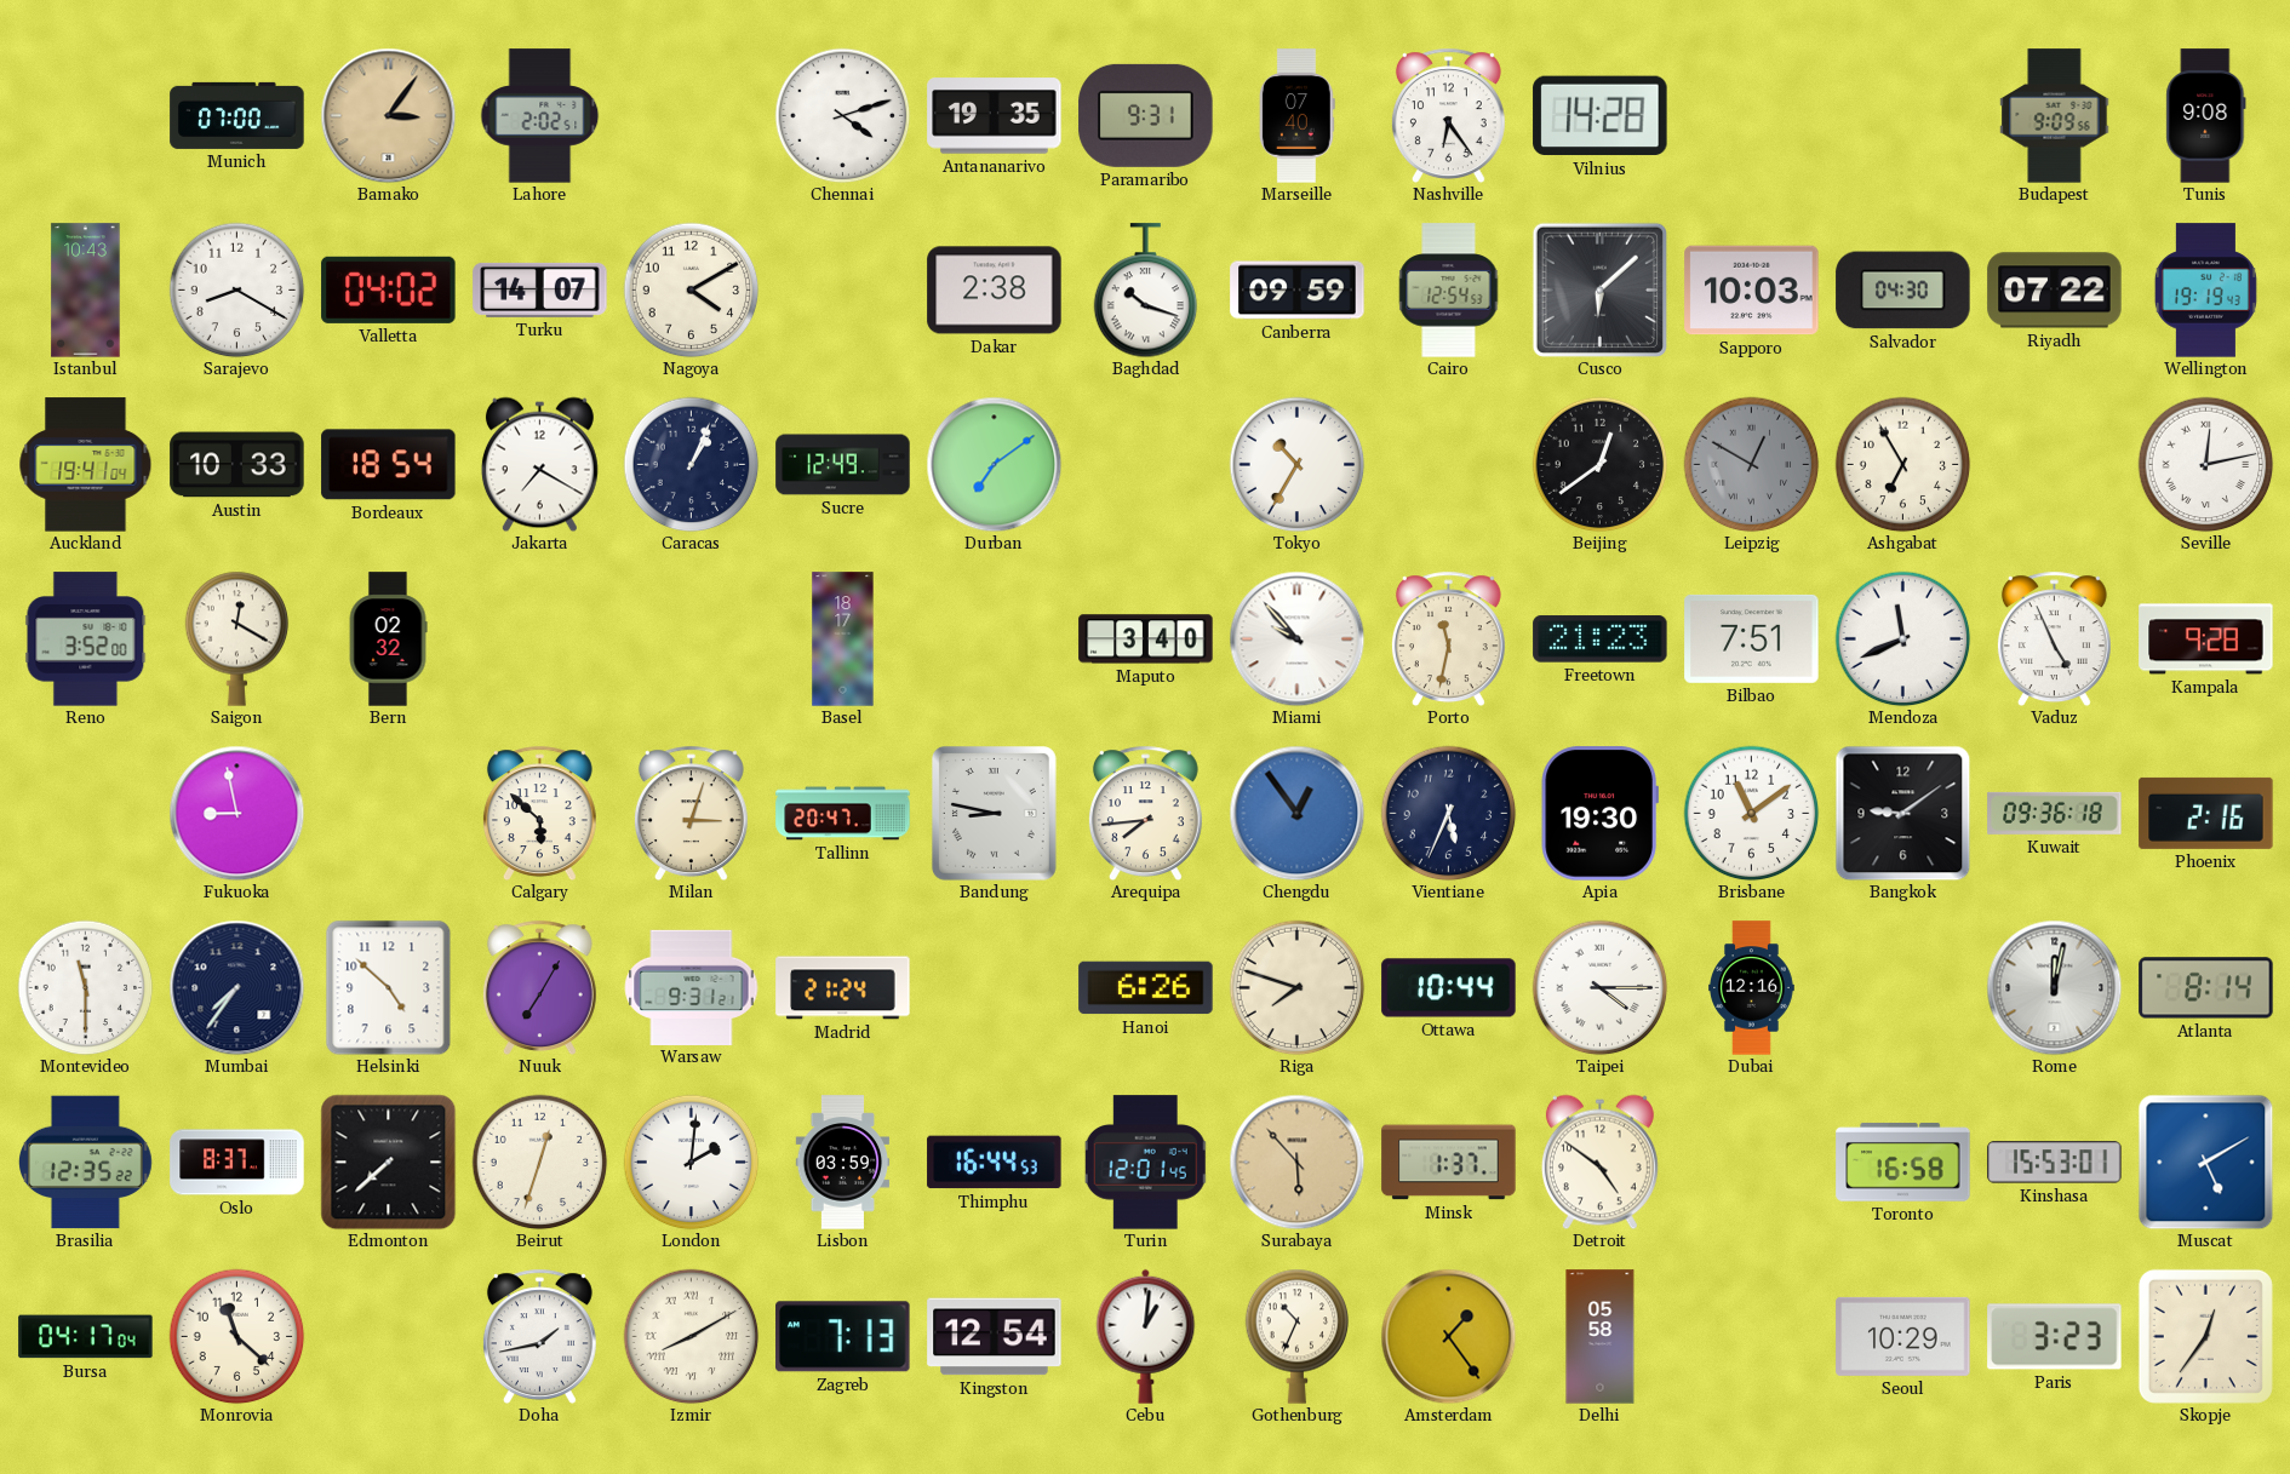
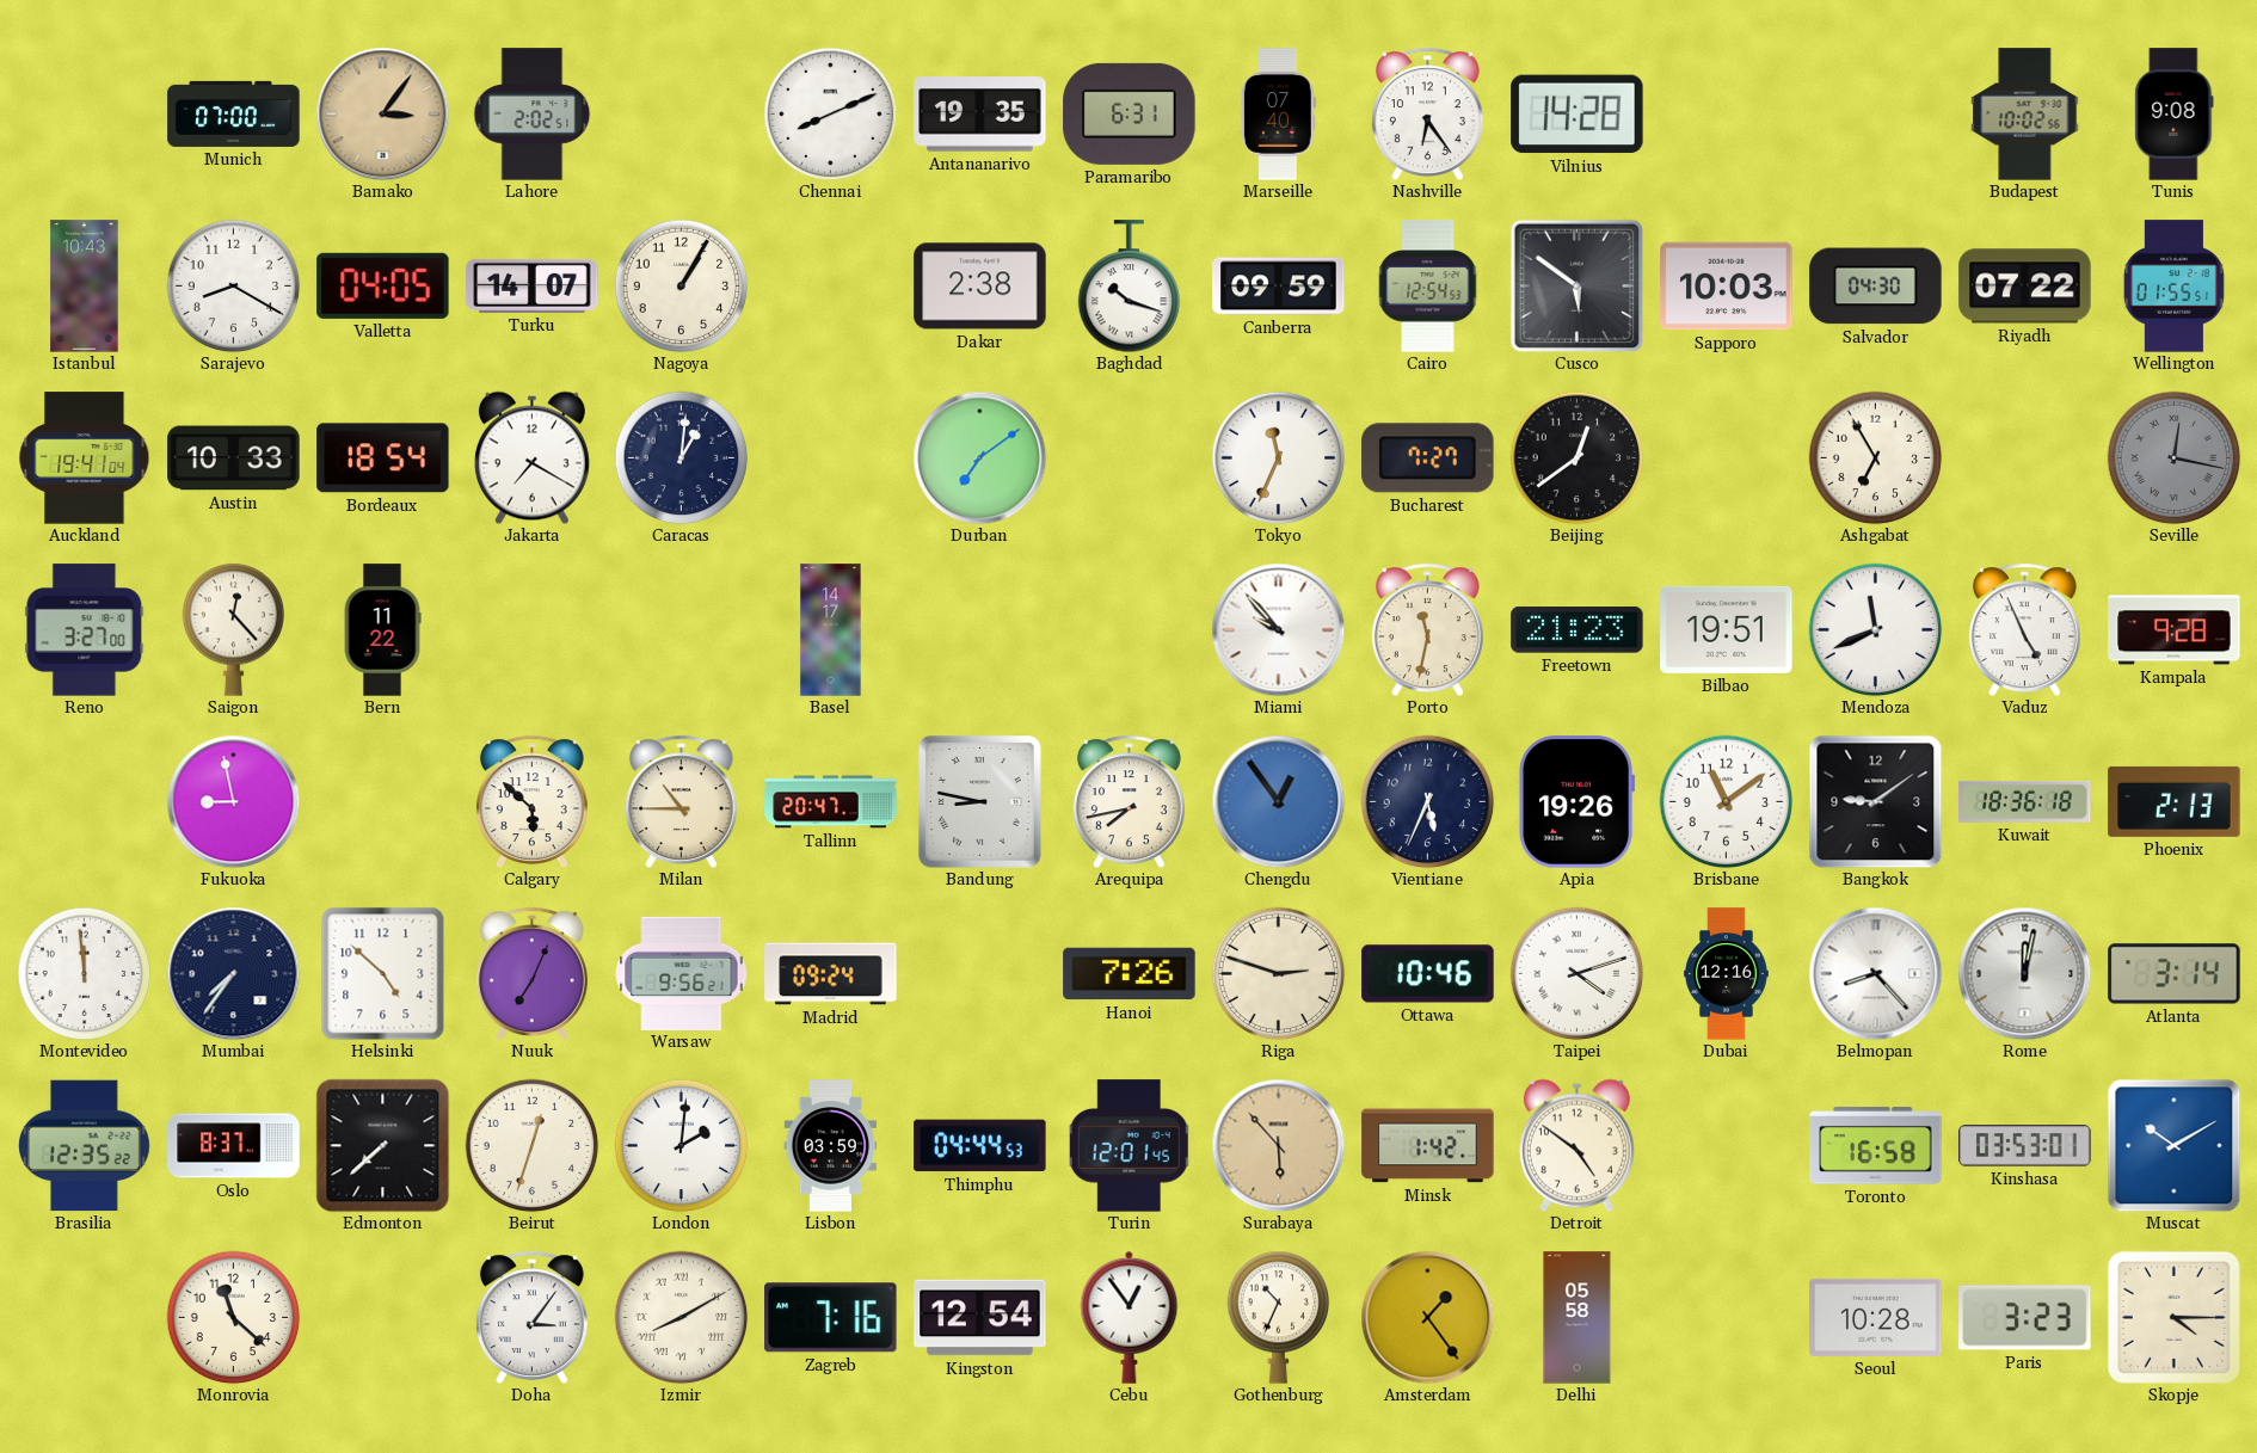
Chennai: 4:12 -> 8:11 (830, 113)
Paramaribo: 9:31 -> 6:31 (1130, 113)
Budapest: 9:09 -> 10:02 (2025, 115)
Valletta: 04:02 -> 04:05 (383, 285)
Nagoya: 4:10 -> 1:05 (681, 285)
Cusco: 6:08 -> 5:51 (1576, 285)
Wellington: 19:19 -> 01:55 (2173, 287)
Caracas: 1:04 -> 1:01 (681, 457)
Sucre: 12:49 -> none (843, 465)
Tokyo: 10:35 -> 11:34 (1278, 457)
Bucharest: none -> 7:27 (1428, 458)
Leipzig: 12:50 -> none (1751, 464)
Seville: 12:13 -> 12:17 (2173, 457)
Seville dial: white -> grey (2173, 457)
Reno: 3:52 -> 3:27 (85, 630)
Saigon: 12:20 -> 12:23 (234, 629)
Bern: 02:32 -> 11:22 (382, 630)
Basel: 18:17 -> 14:17 (831, 630)
Maputo: 3:40 -> none (1146, 640)
Bilbao: 7:51 -> 19:51 (1727, 629)
Milan: 3:03 -> 10:45 (681, 801)
Arequipa: 7:44 -> 7:43 (1128, 801)
Apia: 19:30 -> 19:26 (1576, 802)
Kuwait: 09:36 -> 18:36 (2025, 801)
Phoenix: 2:16 -> 2:13 (2175, 801)
Montevideo: 11:30 -> 11:59 (84, 973)
Nuuk: 7:05 -> 7:04 (531, 973)
Warsaw: 9:31 -> 9:56 (681, 973)
Madrid: 21:24 -> 09:24 (831, 974)
Hanoi: 6:26 -> 7:26 (1130, 974)
Riga: 7:48 -> 2:48 (1278, 973)
Ottawa: 10:44 -> 10:46 (1428, 974)
Taipei: 4:15 -> 4:12 (1576, 973)
Belmopan: none -> 8:23 (1875, 973)
Atlanta: 8:14 -> 3:14 (2175, 974)
Thimphu: 16:44 -> 04:44 (980, 1146)
Minsk: 1:37 -> 1:42 (1428, 1146)
Kinshasa: 15:53 -> 03:53 (2025, 1146)
Muscat: 5:10 -> 10:10 (2173, 1145)
Bursa: 04:17 -> none (86, 1337)
Doha: 1:43 -> 3:06 (531, 1317)
Zagreb: 7:13 -> 7:16 (831, 1318)
Cebu: 1:01 -> 12:54 (1130, 1317)
Seoul: 10:29 -> 10:28 (1876, 1317)
Skopje: 12:36 -> 4:15 (2173, 1317)
